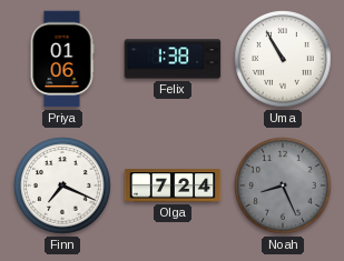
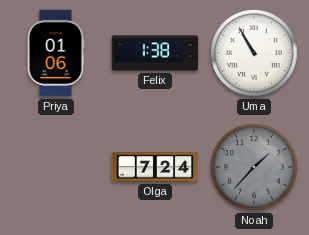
Finn: 7:19 -> none (62, 185)
Noah: 8:26 -> 1:37 (254, 167)
